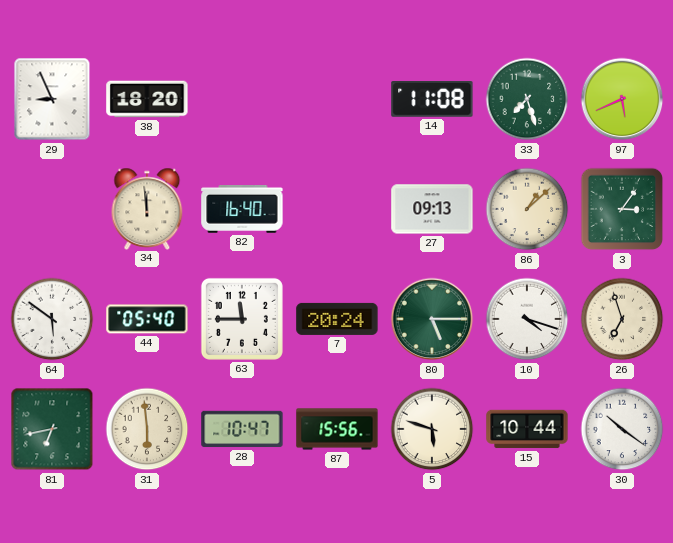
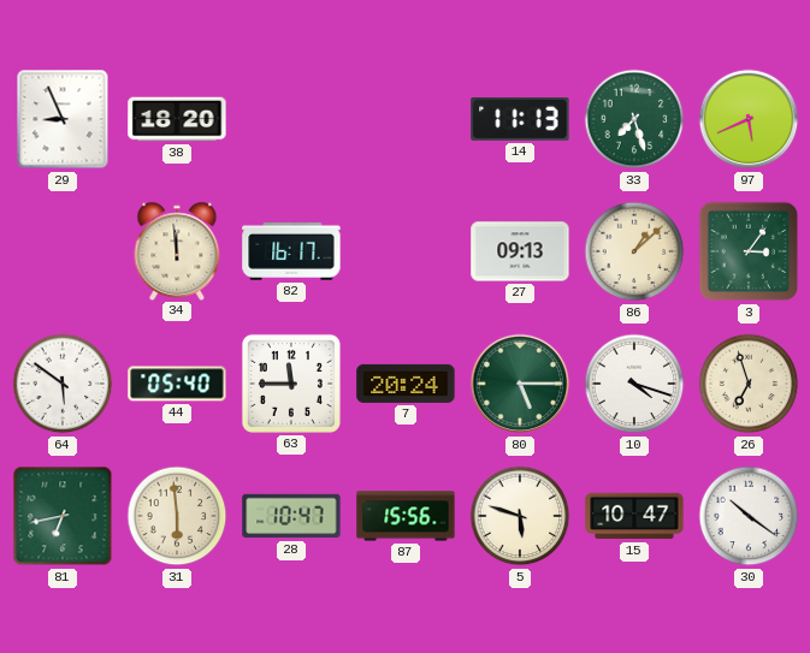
14: 11:08 -> 11:13 (520, 120)
82: 16:40 -> 16:17 (291, 253)
15: 10:44 -> 10:47 (634, 516)
